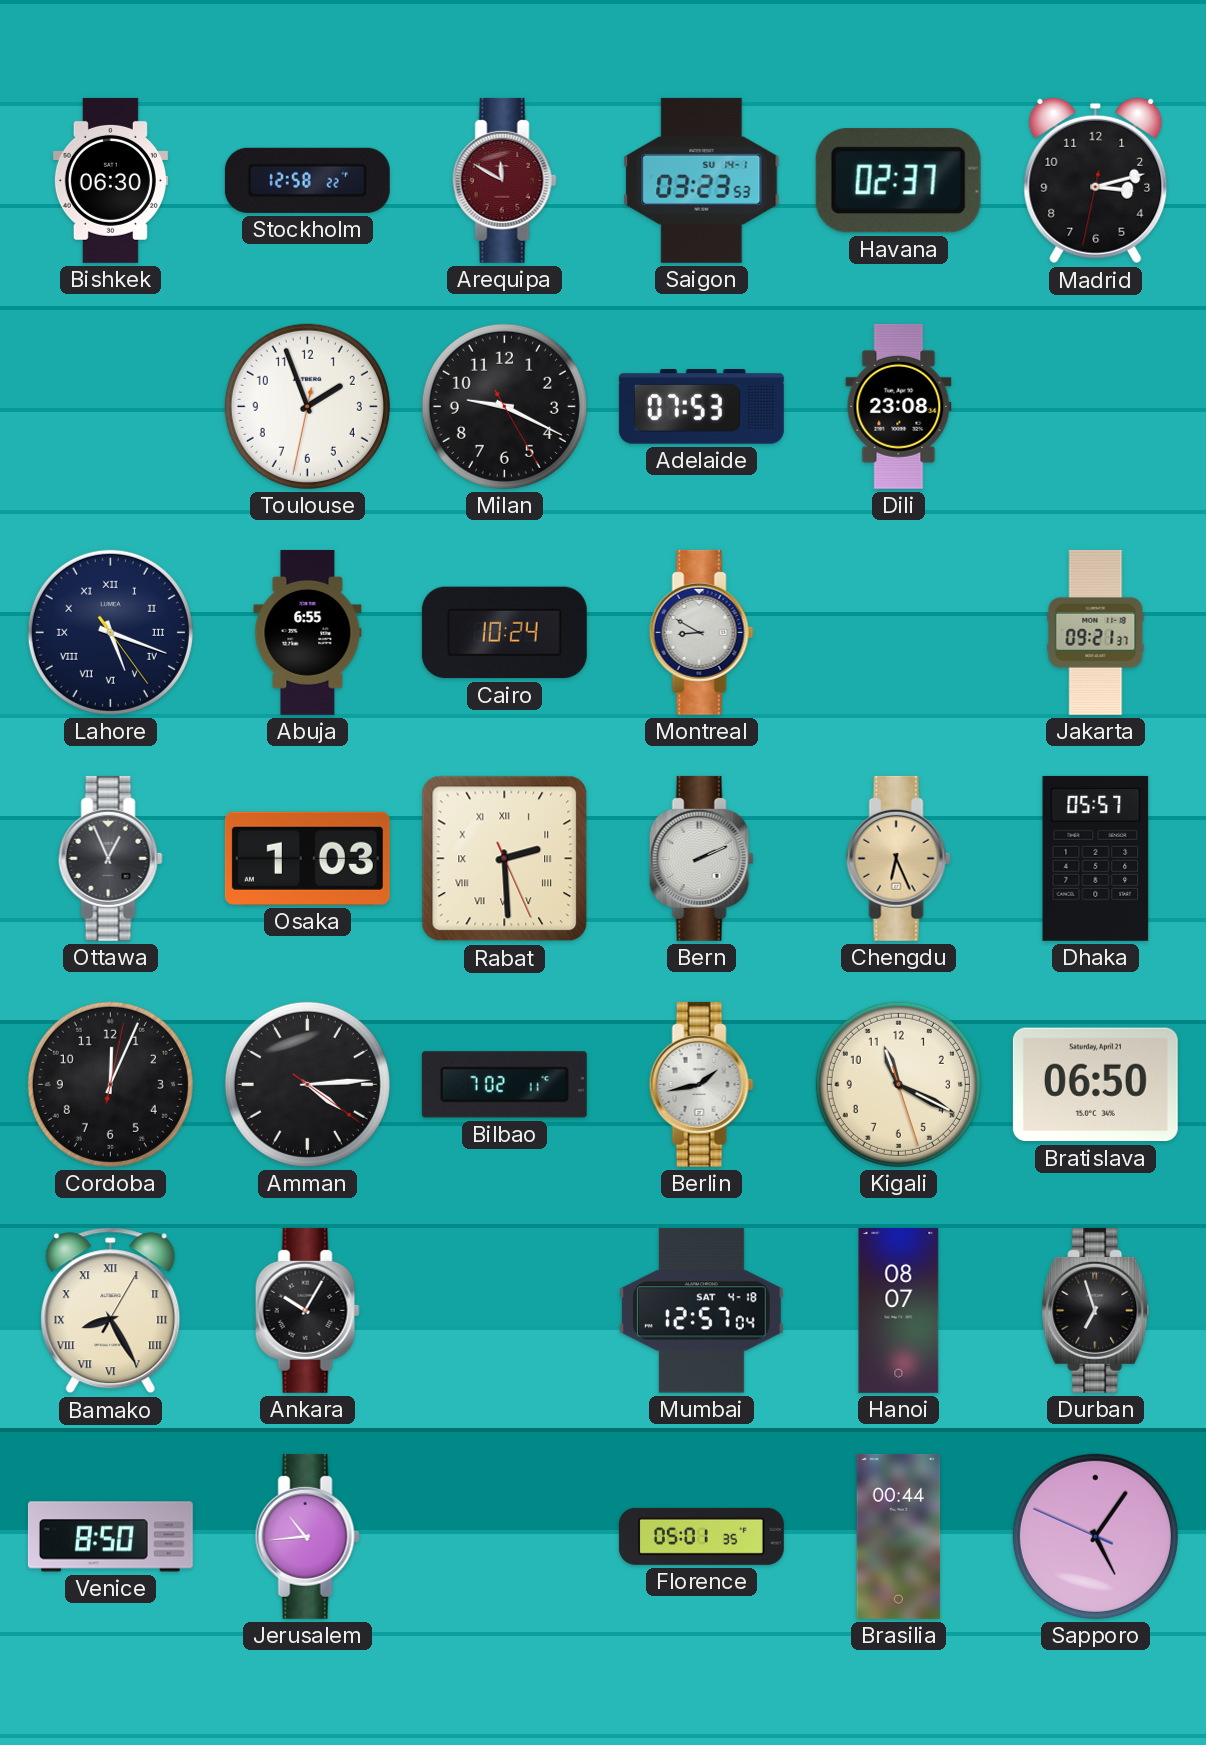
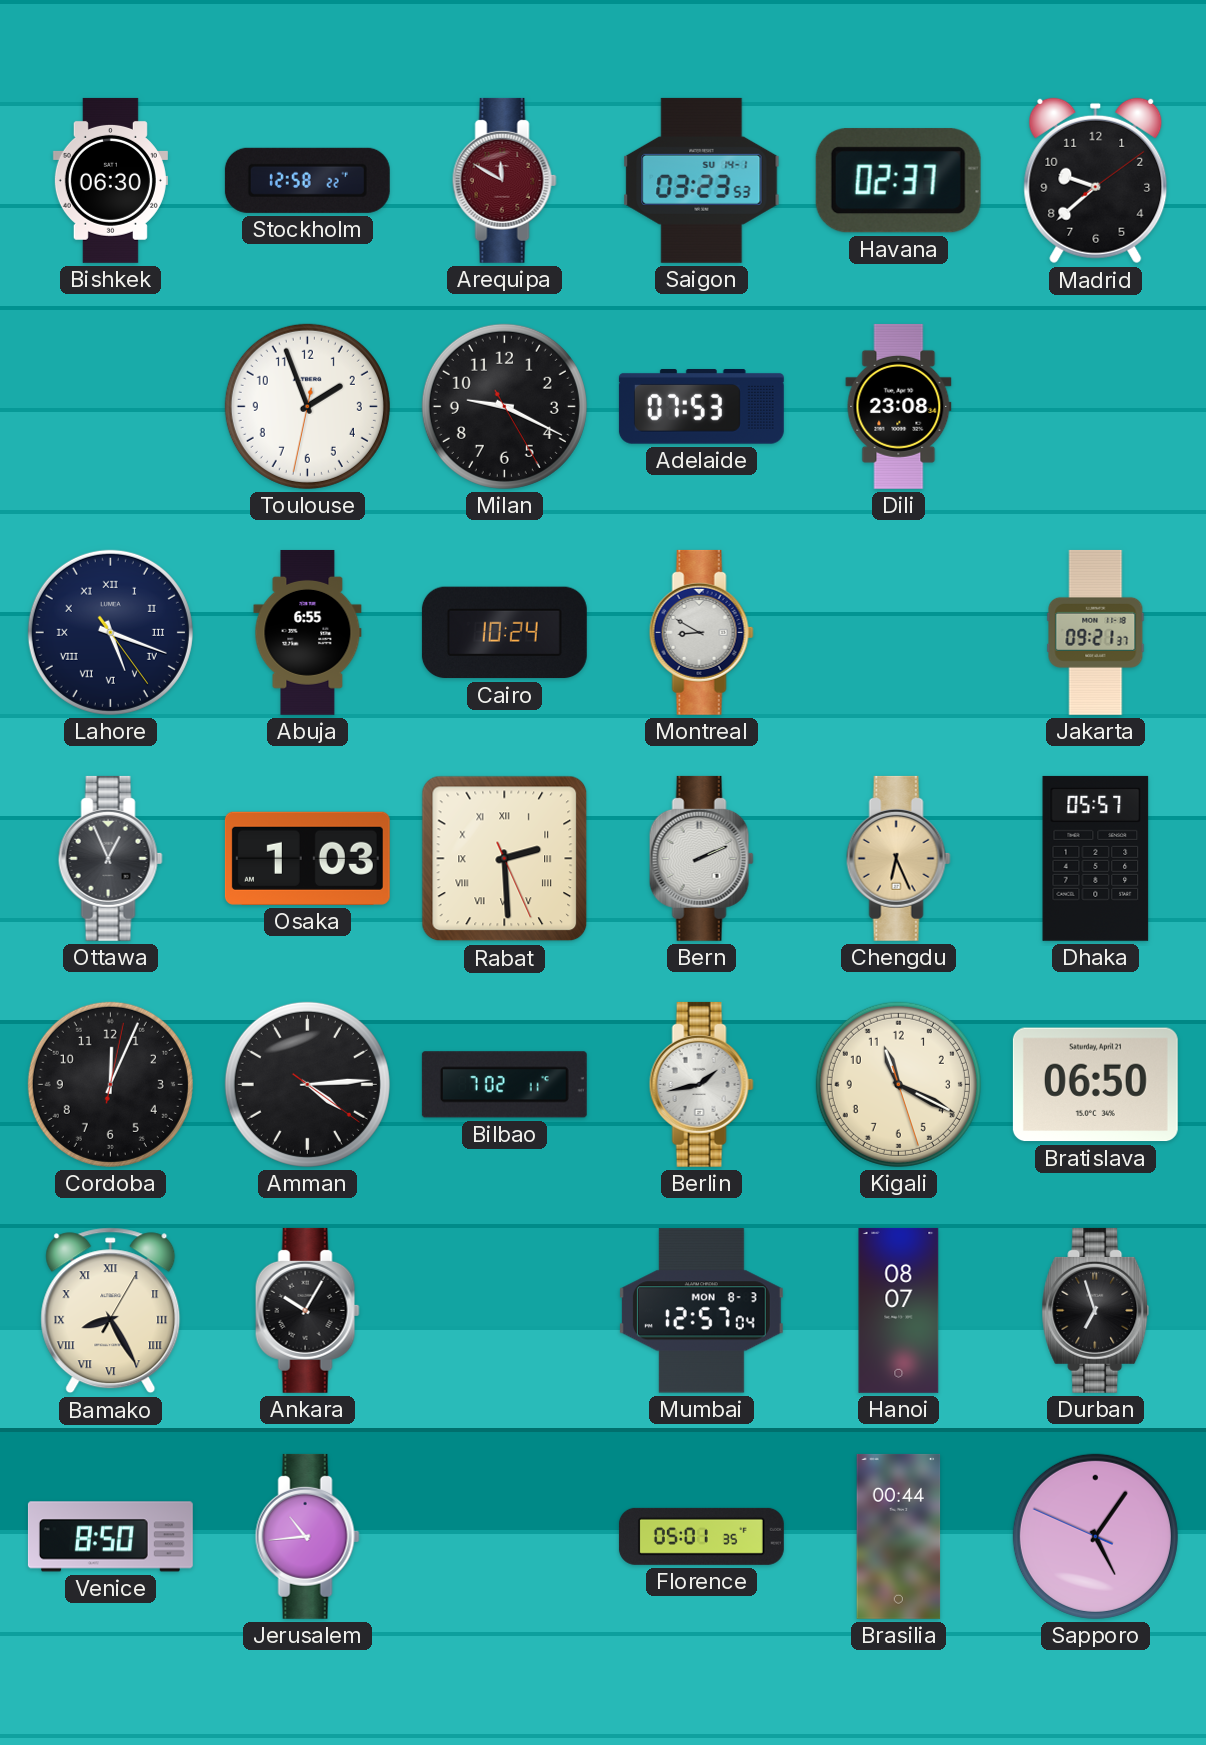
Madrid: 3:12 -> 9:38 (1096, 181)
Mumbai date: SAT 4-18 -> MON 8-3 (701, 1311)
